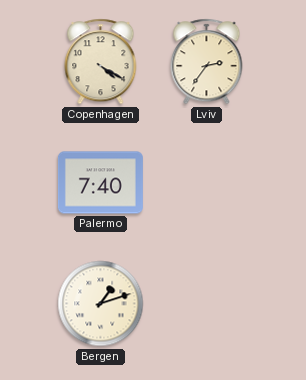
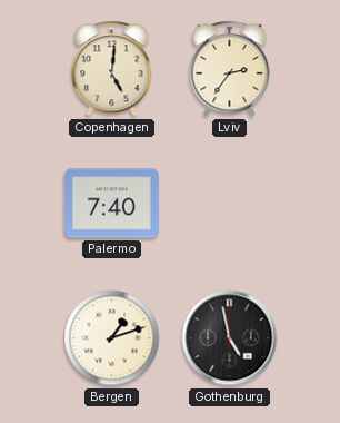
Copenhagen: 4:20 -> 5:01 (112, 69)
Gothenburg: none -> 4:58 (230, 338)
